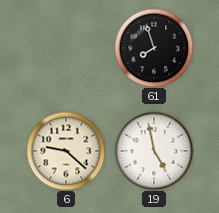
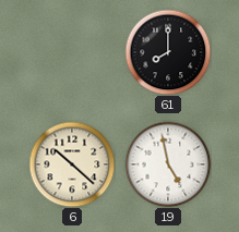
61: 7:57 -> 8:00 (168, 52)
6: 9:22 -> 10:22 (72, 164)
